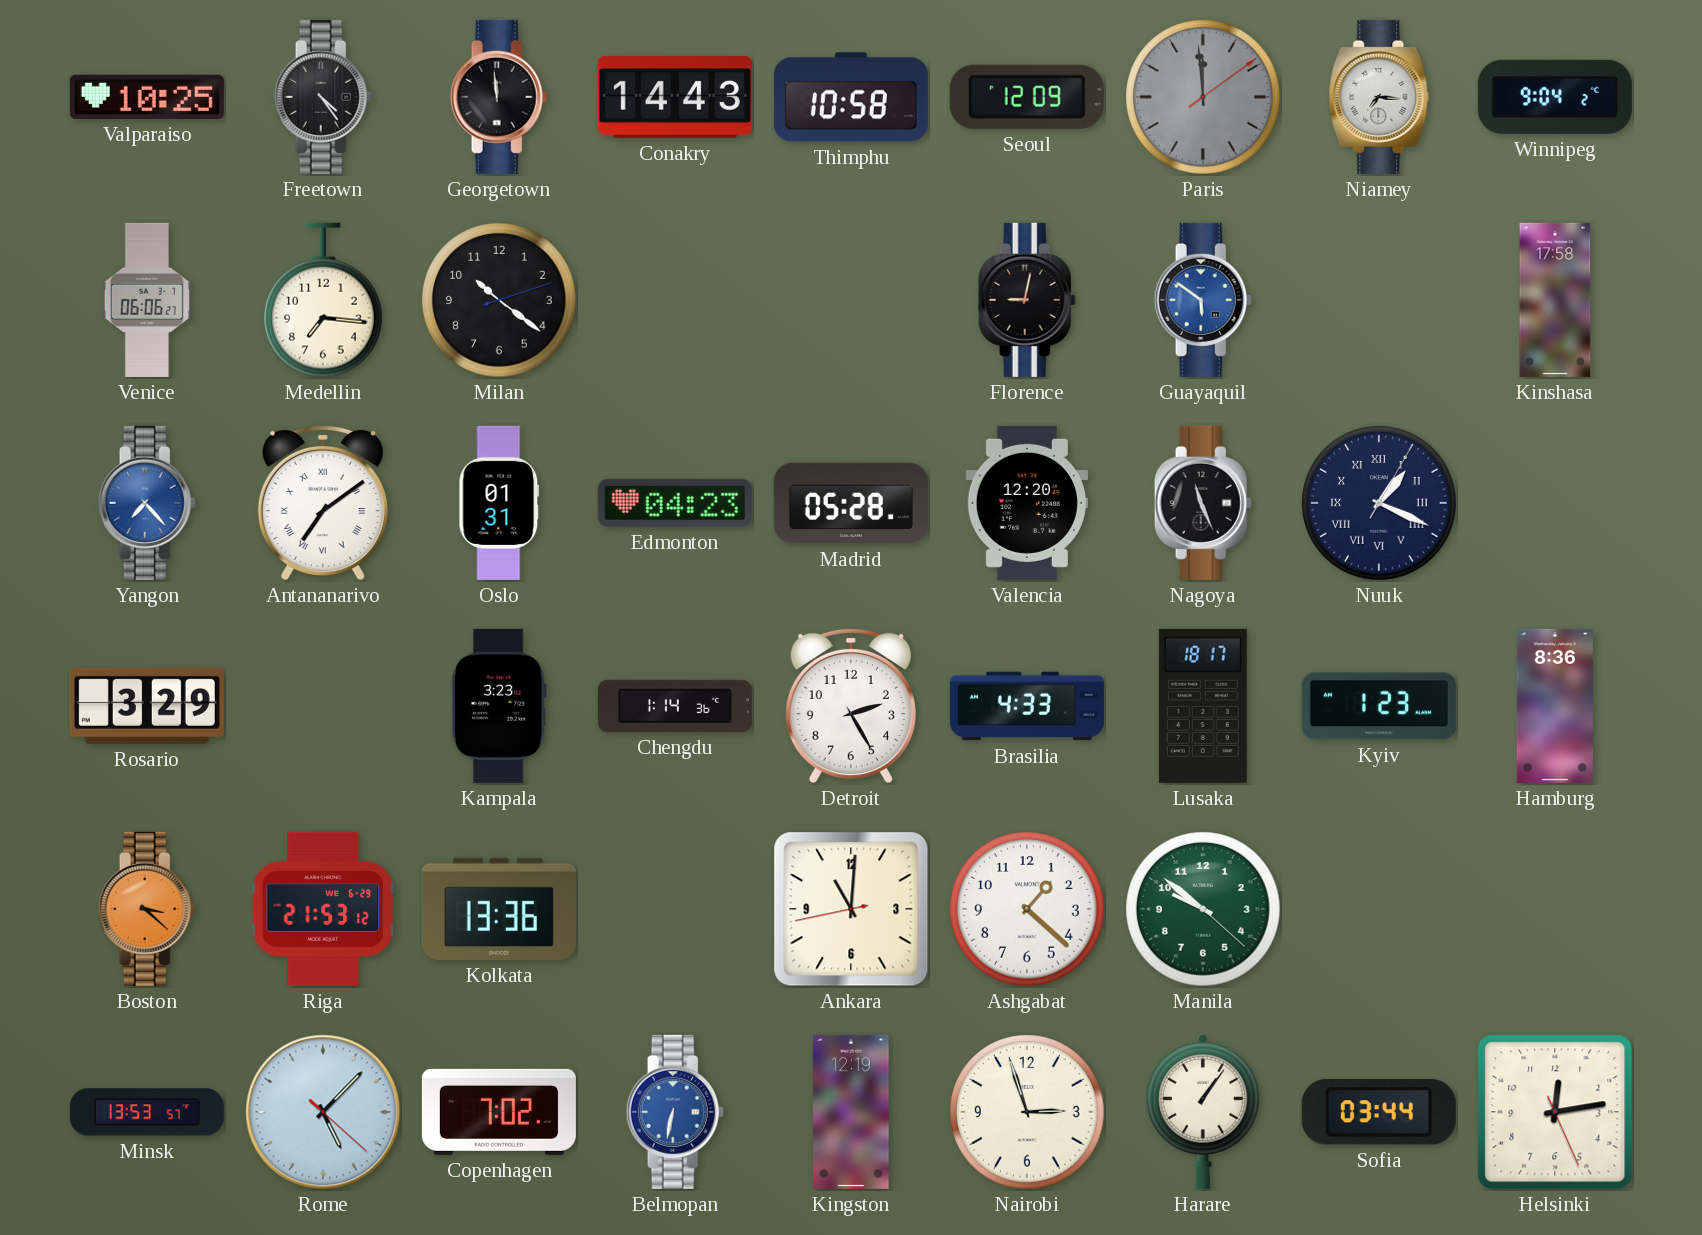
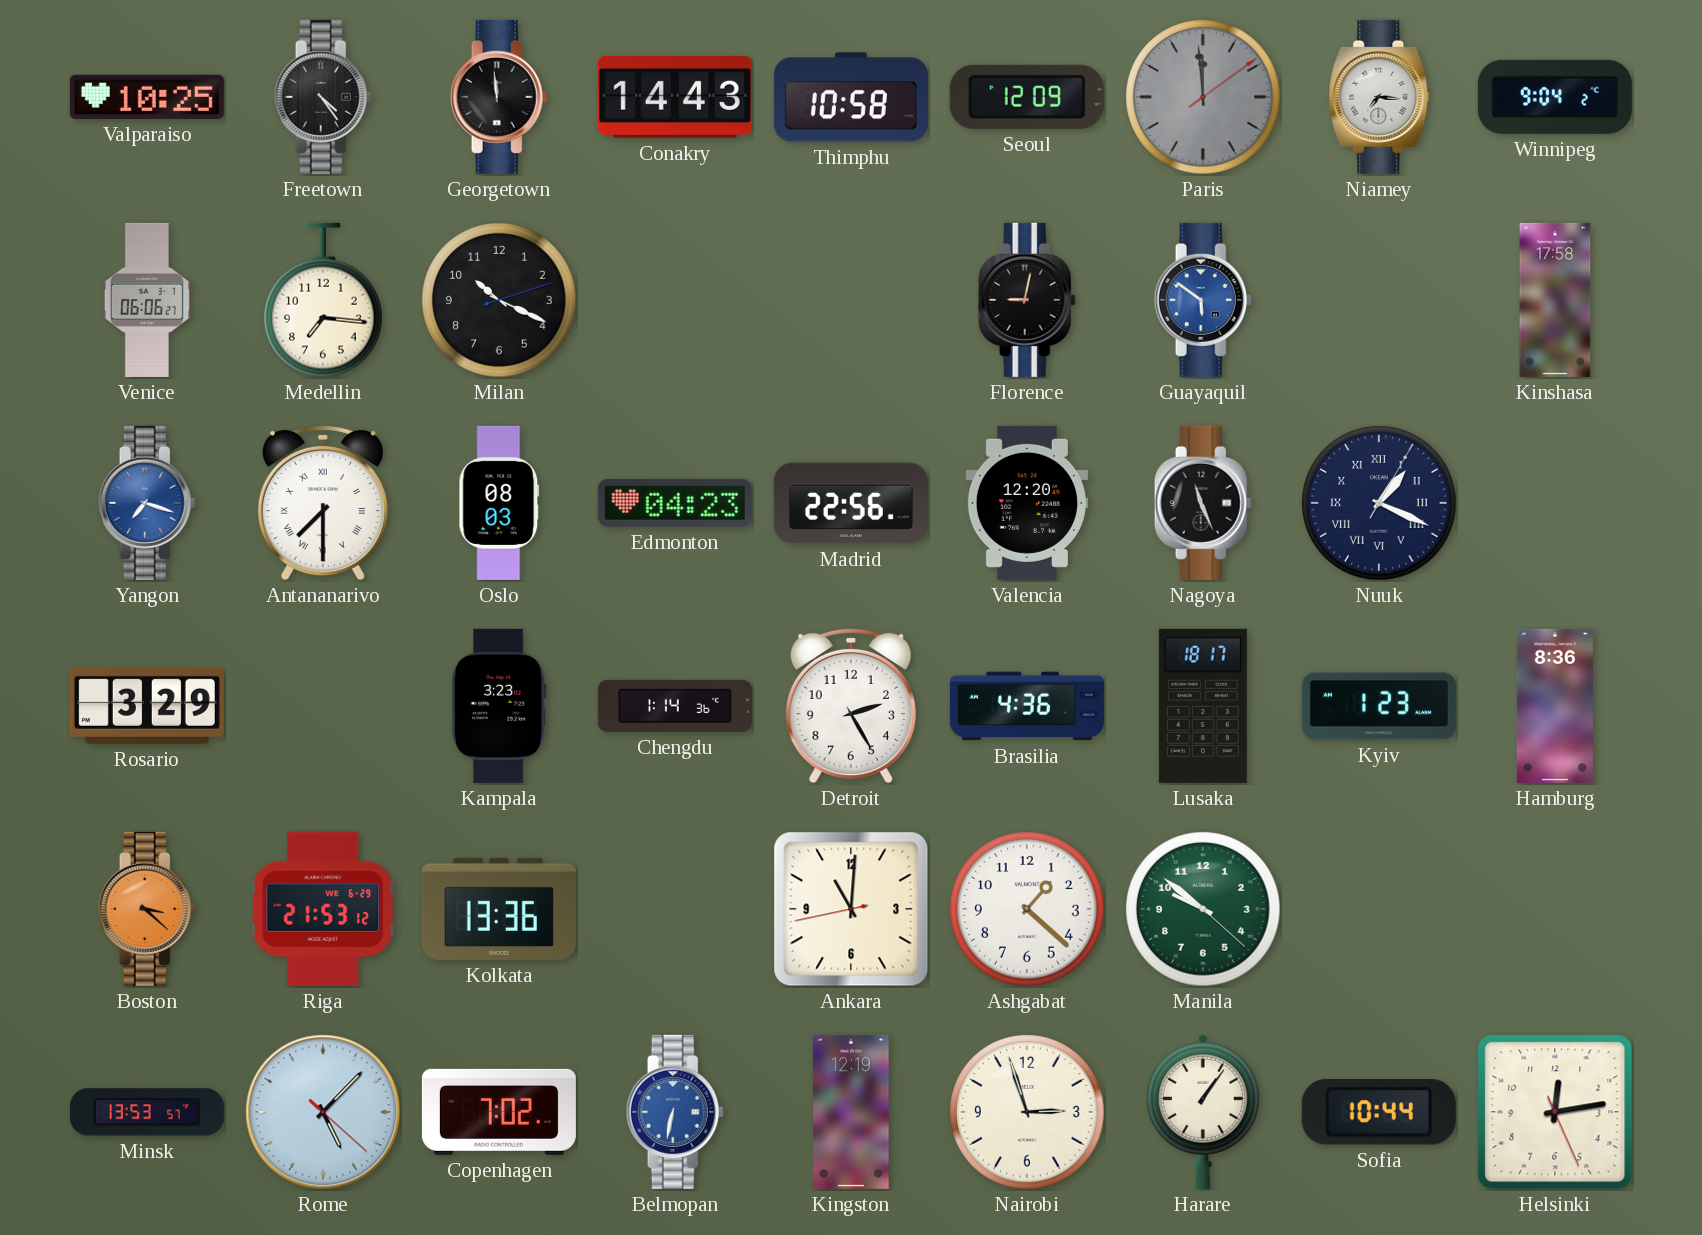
Milan: 10:21 -> 10:19 (499, 300)
Yangon: 7:23 -> 7:18 (147, 503)
Antananarivo: 7:09 -> 7:30 (323, 503)
Oslo: 01:31 -> 08:03 (499, 503)
Madrid: 05:28 -> 22:56 (851, 503)
Brasilia: 4:33 -> 4:36 (1027, 706)
Sofia: 03:44 -> 10:44 (1379, 1112)
